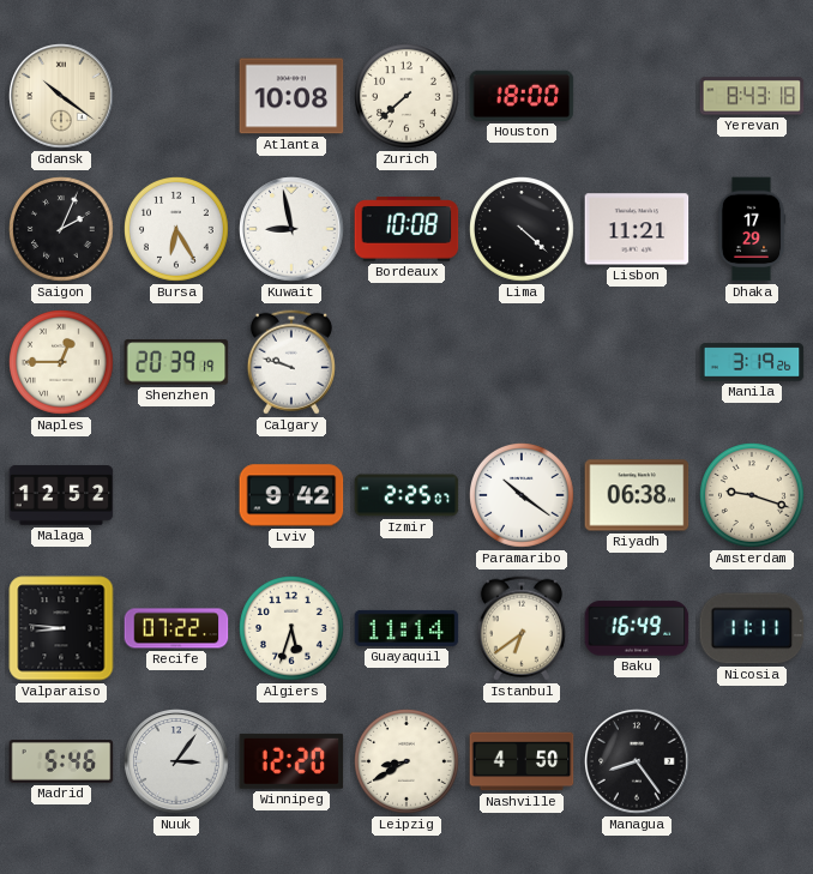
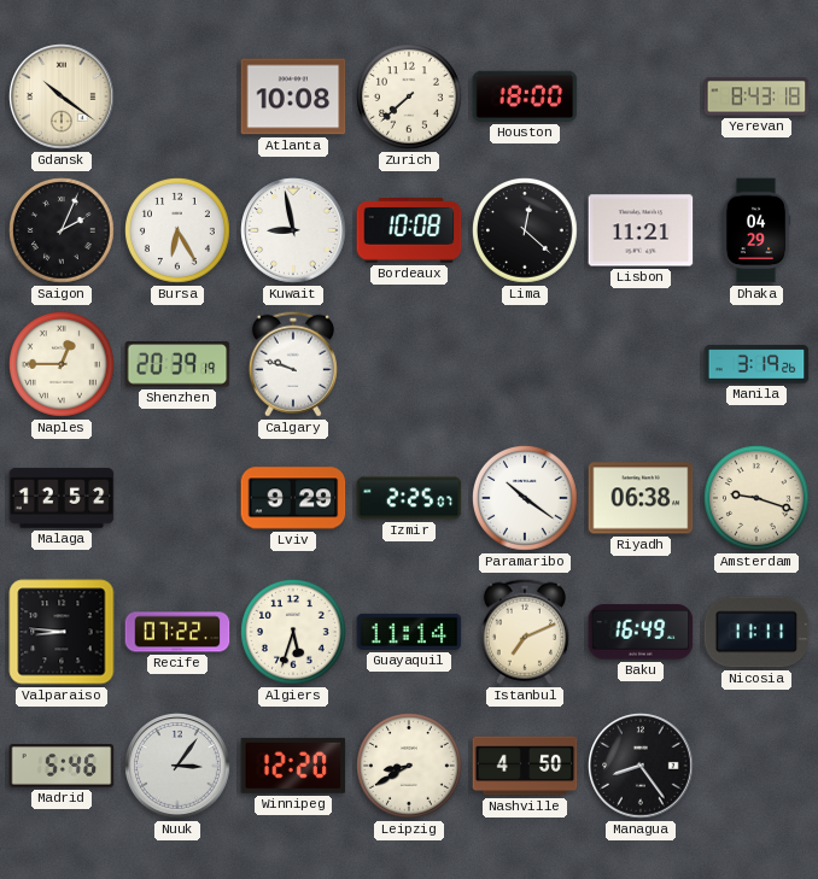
Lima: 4:22 -> 12:22 (526, 232)
Dhaka: 17:29 -> 04:29 (756, 230)
Lviv: 9:42 -> 9:29 (293, 498)
Istanbul: 6:39 -> 7:11 (525, 632)
